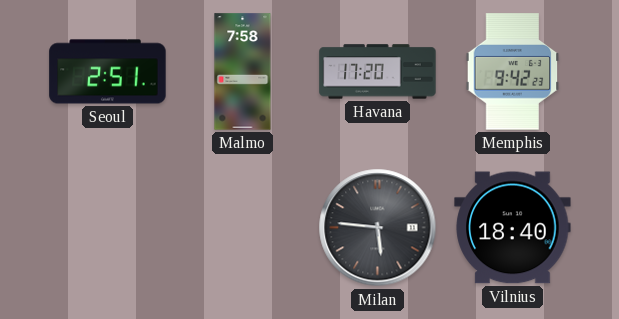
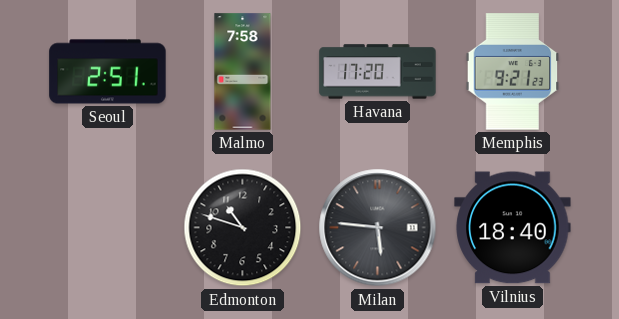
Memphis: 9:42 -> 9:21 (513, 72)
Edmonton: none -> 10:48 (243, 228)
